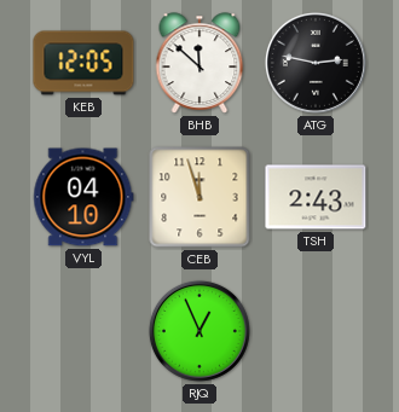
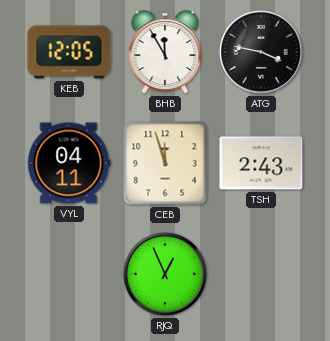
BHB: 11:52 -> 11:55 (165, 52)
ATG: 2:47 -> 3:47 (261, 52)
VYL: 04:10 -> 04:11 (69, 163)
